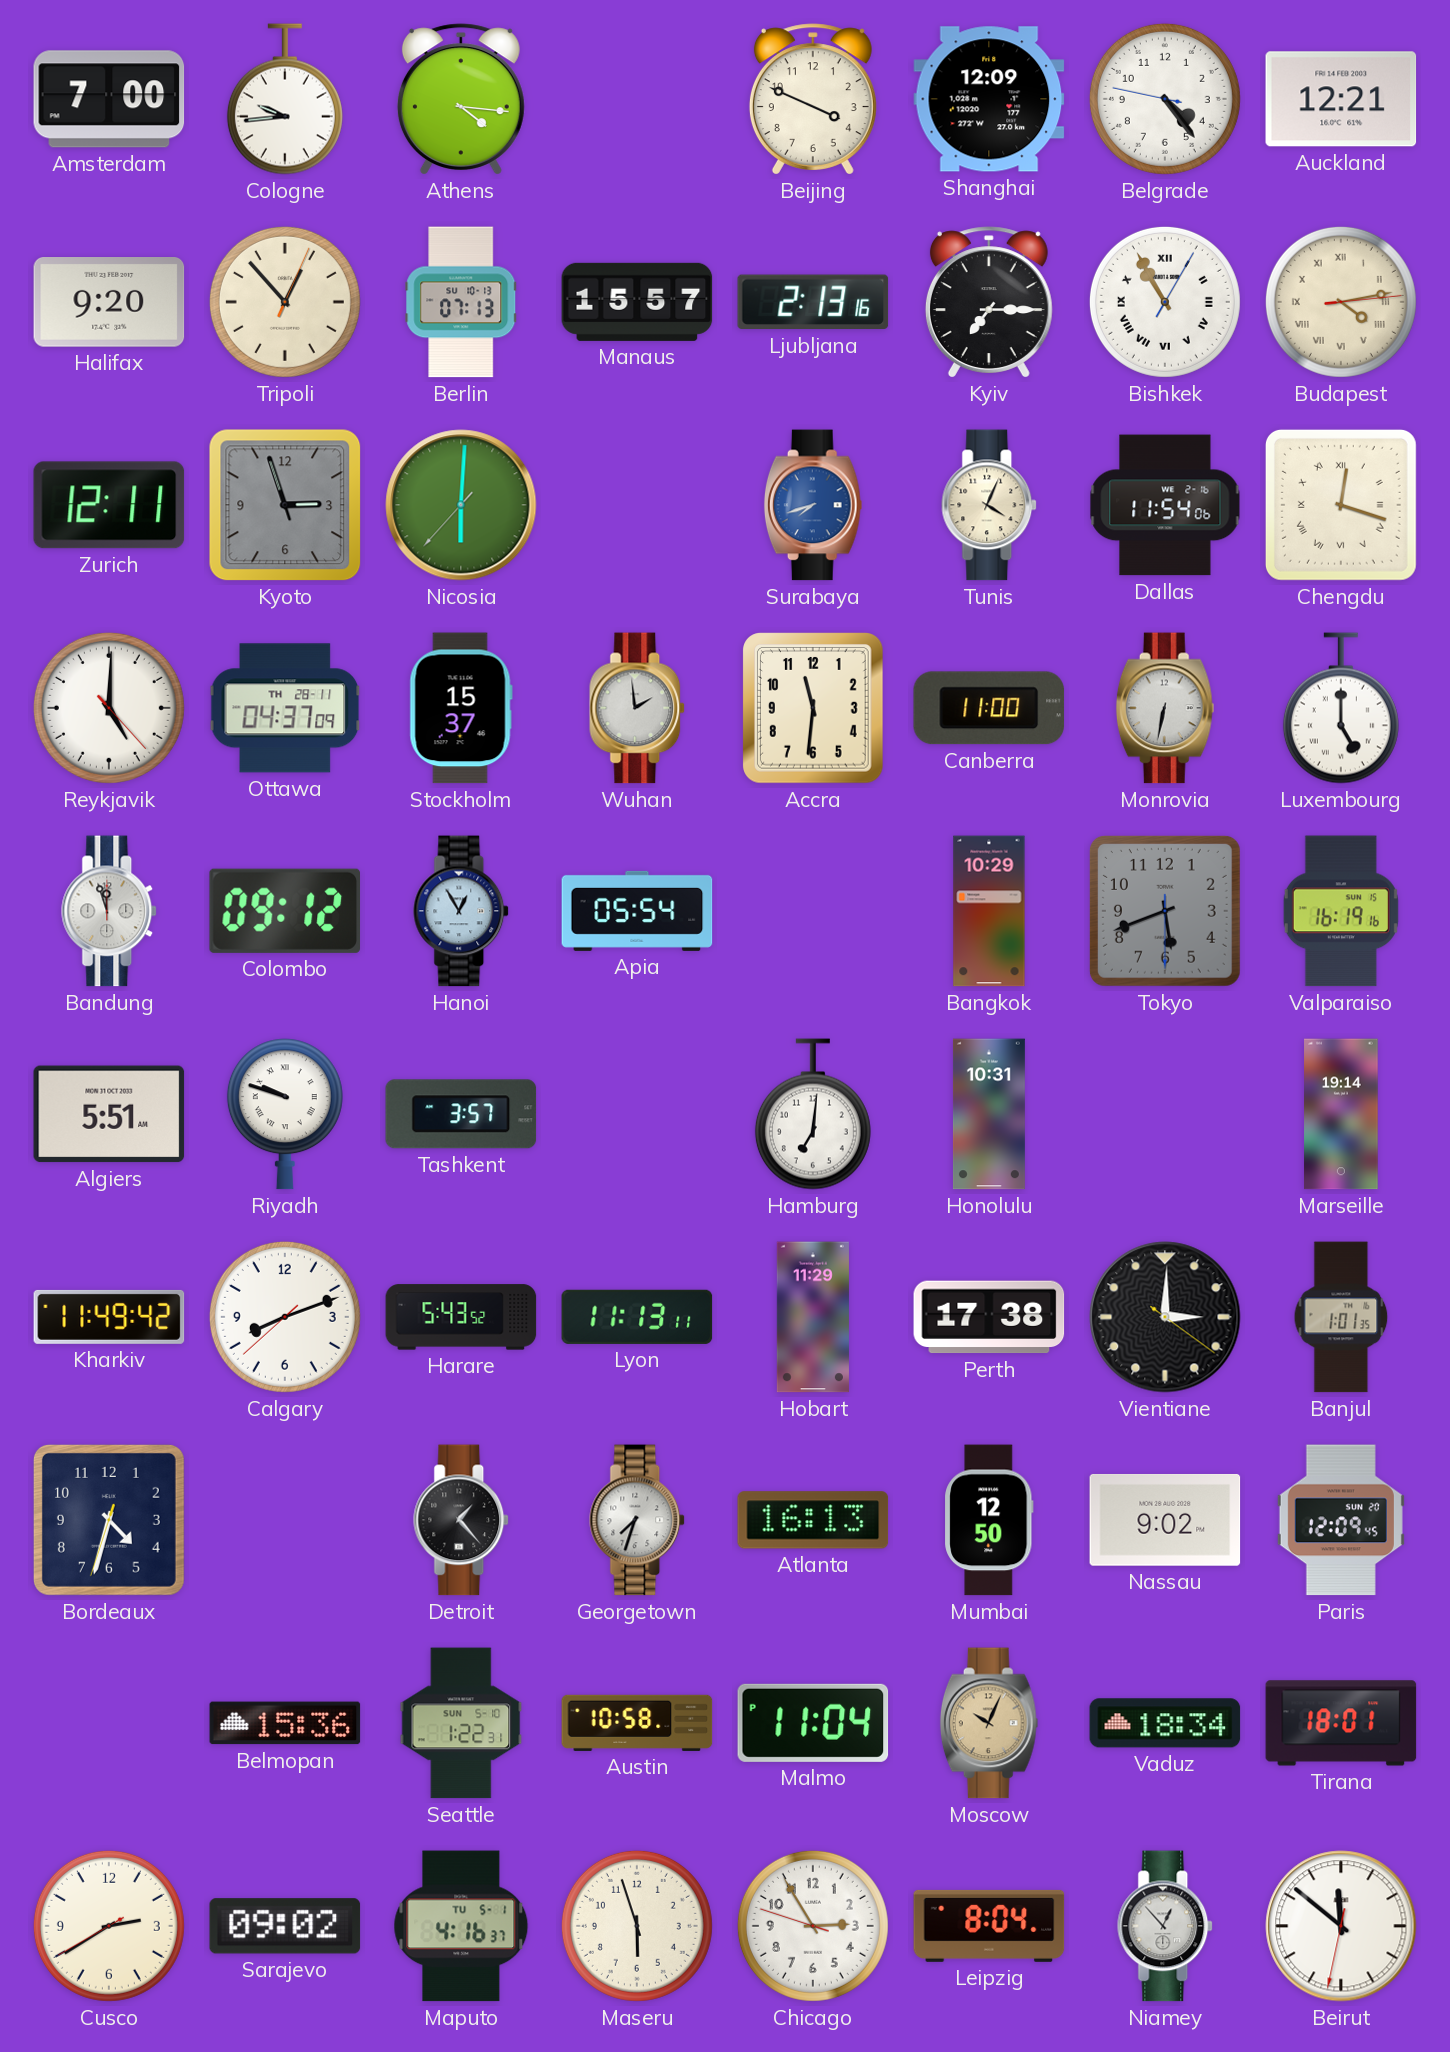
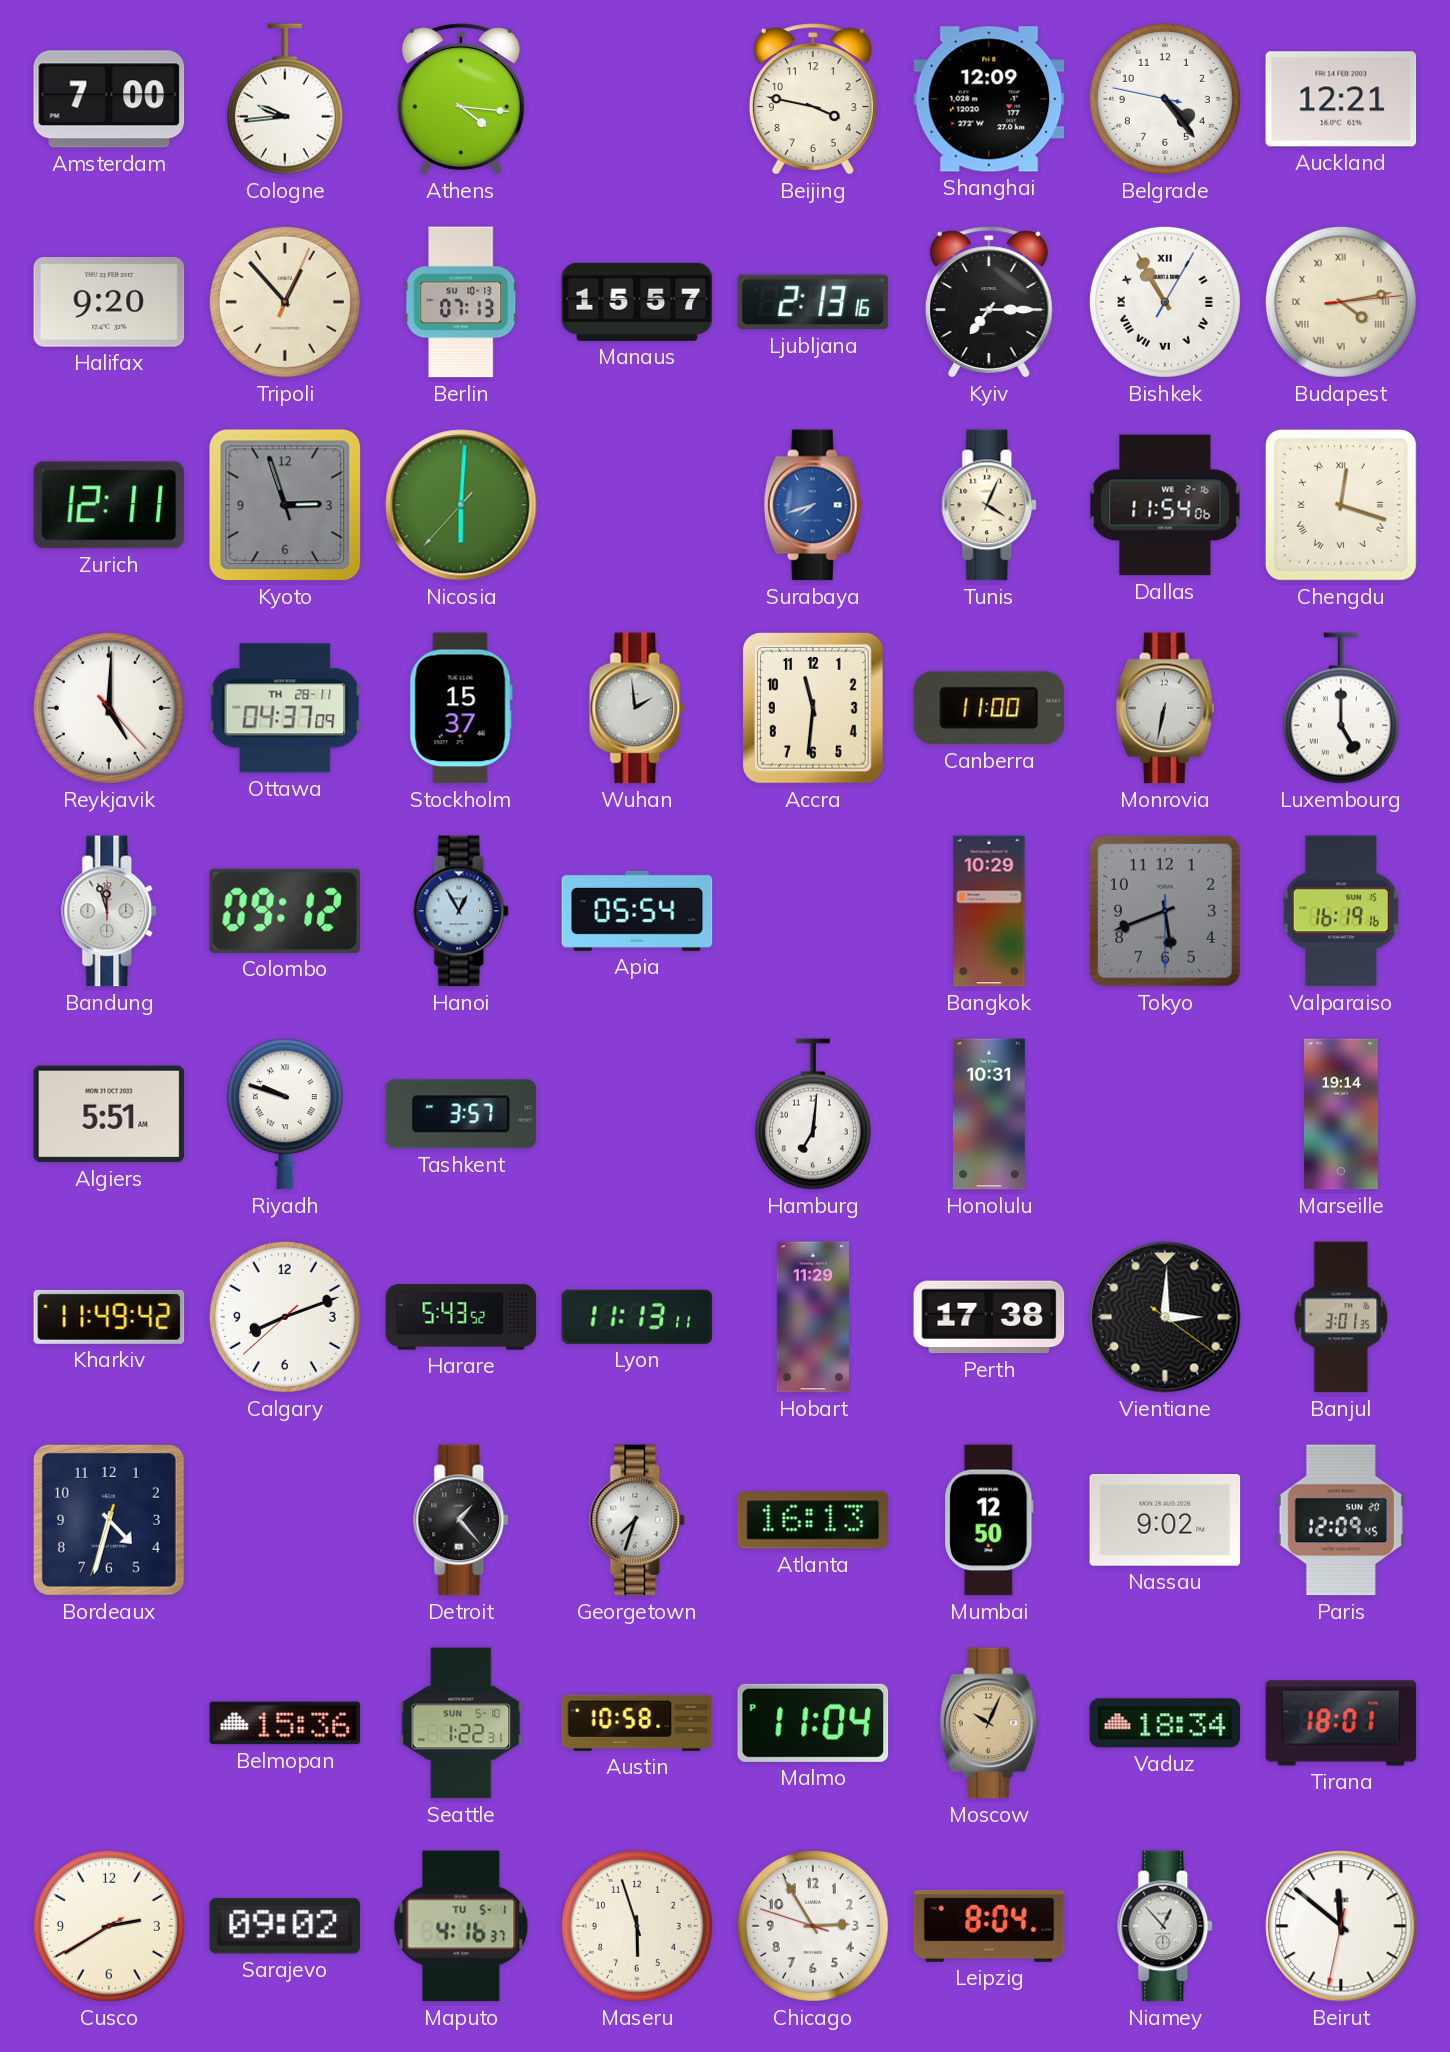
Beijing: 3:49 -> 3:47 (813, 99)
Banjul: 1:01 -> 3:01 (1341, 1317)
